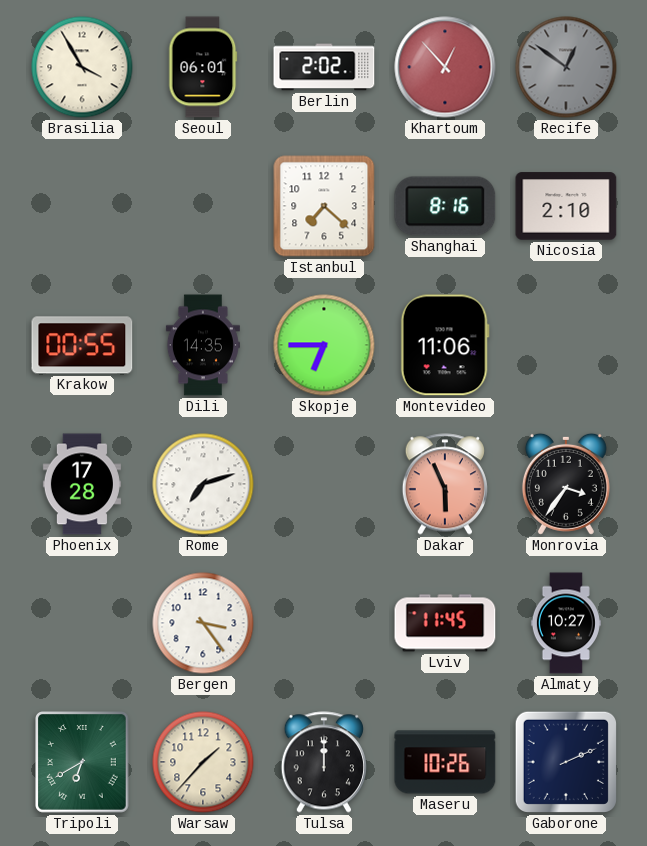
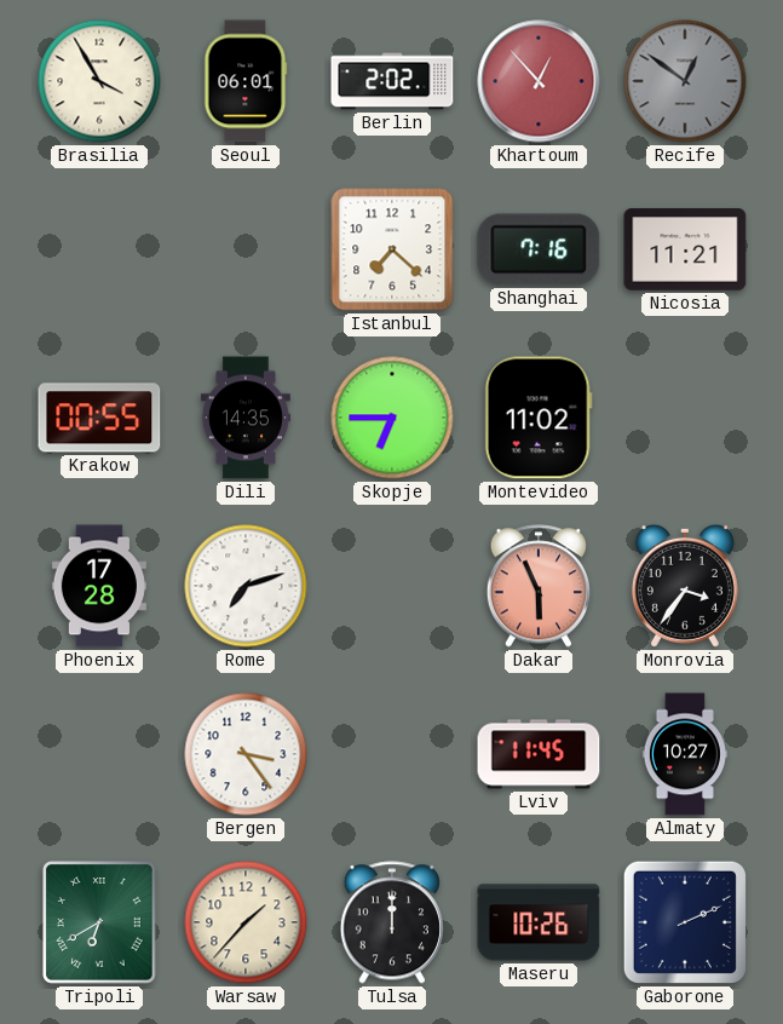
Shanghai: 8:16 -> 7:16 (539, 249)
Nicosia: 2:10 -> 11:21 (685, 249)
Montevideo: 11:06 -> 11:02 (539, 418)
